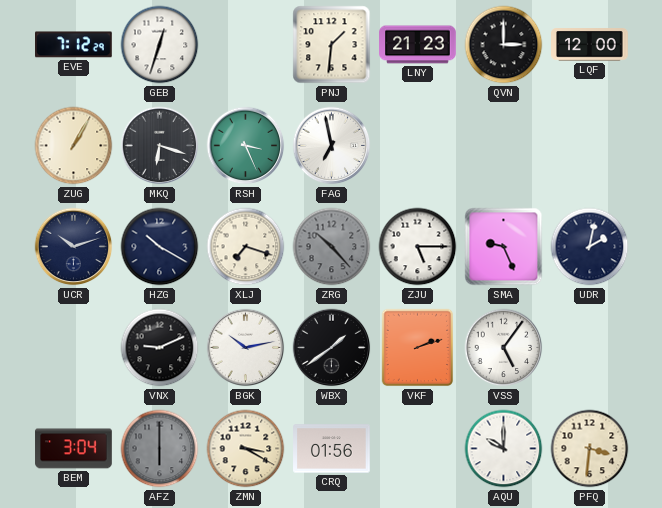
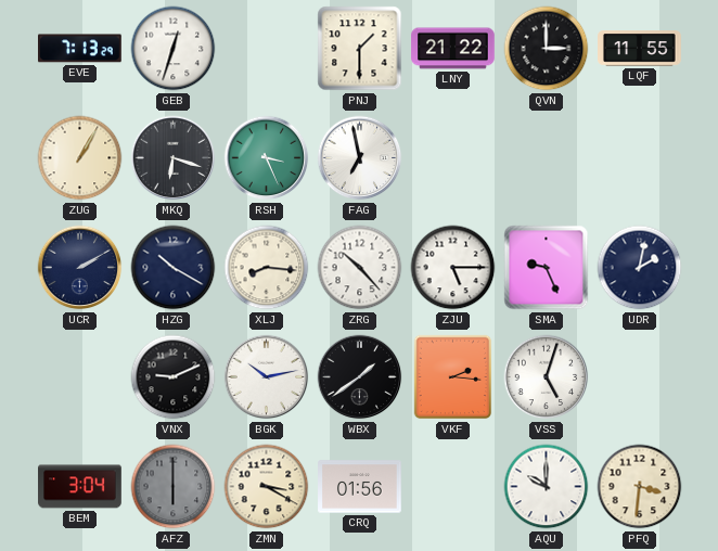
EVE: 7:12 -> 7:13 (80, 49)
PNJ: 1:31 -> 1:30 (360, 49)
LNY: 21:23 -> 21:22 (453, 49)
LQF: 12:00 -> 11:55 (640, 49)
UCR: 10:12 -> 2:10 (80, 268)
XLJ: 7:18 -> 8:16 (267, 268)
ZRG dial: grey -> white (360, 268)
VKF: 2:12 -> 2:16 (453, 377)
VSS: 5:06 -> 5:03 (547, 377)
